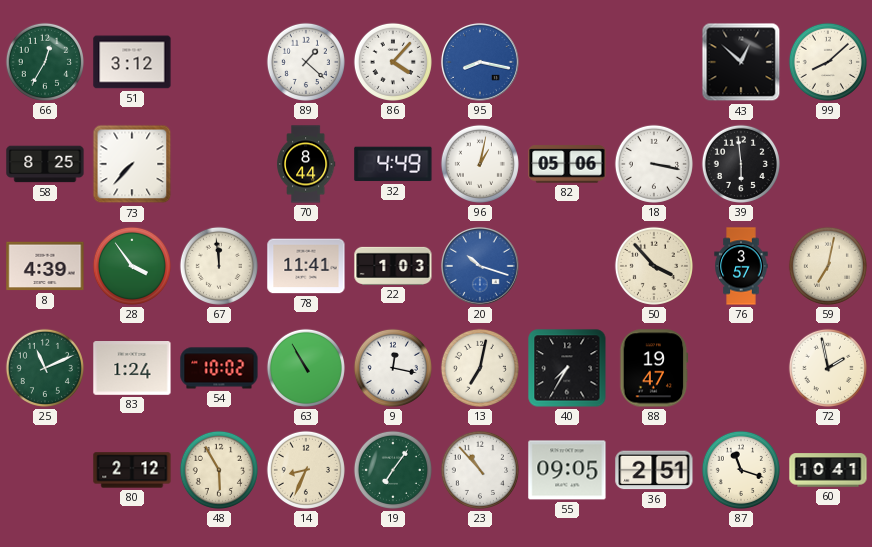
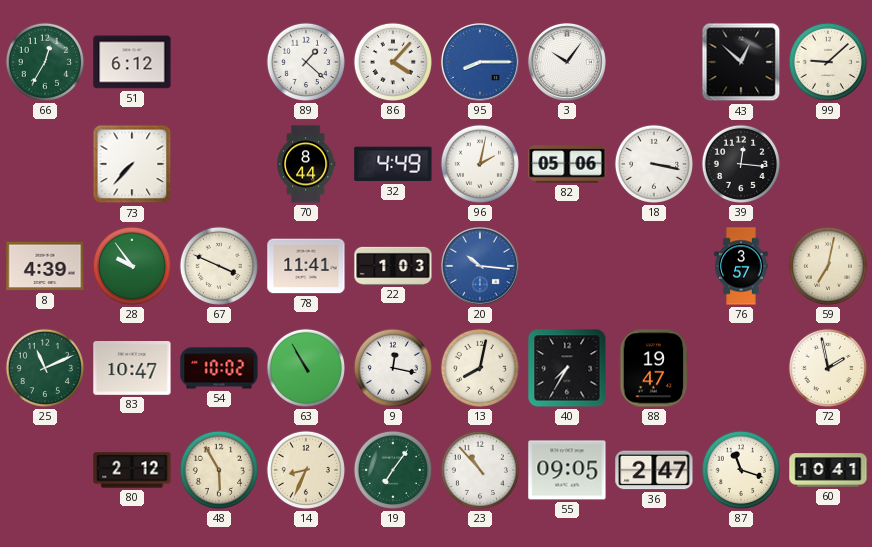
51: 3:12 -> 6:12 (132, 62)
95: 8:17 -> 8:15 (480, 62)
3: none -> 10:06 (567, 62)
99: 8:08 -> 9:08 (828, 62)
58: 8:25 -> none (45, 164)
96: 1:02 -> 2:02 (480, 164)
39: 5:59 -> 12:16 (741, 164)
28: 3:54 -> 9:54 (132, 266)
67: 11:59 -> 3:49 (219, 266)
20: 10:18 -> 10:16 (480, 266)
50: 3:53 -> none (654, 266)
83: 1:24 -> 10:47 (132, 369)
13: 7:02 -> 8:02 (480, 368)
36: 2:51 -> 2:47 (654, 470)
